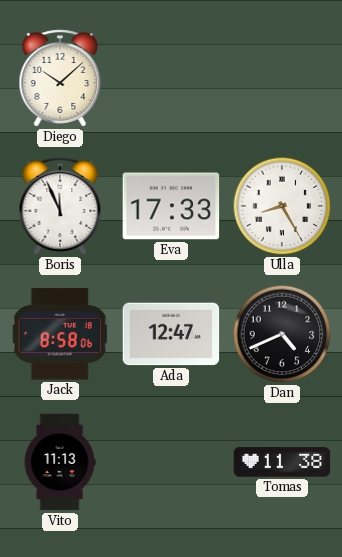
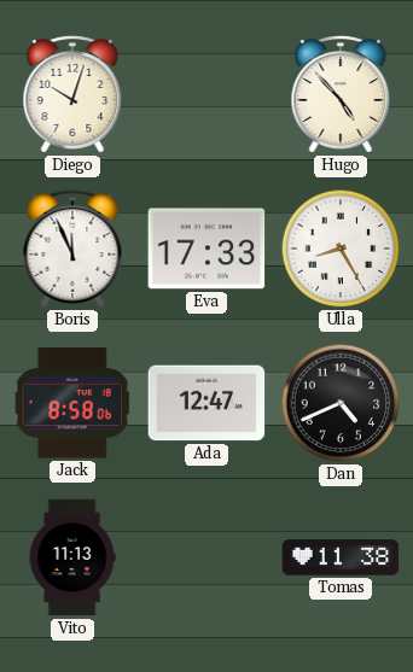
Diego: 10:08 -> 10:03 (72, 94)
Hugo: none -> 4:53 (341, 94)
